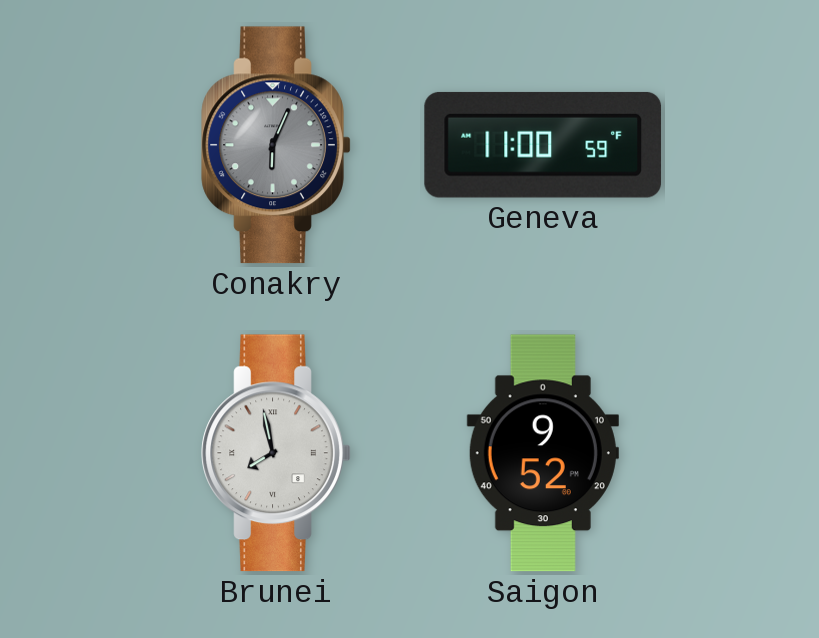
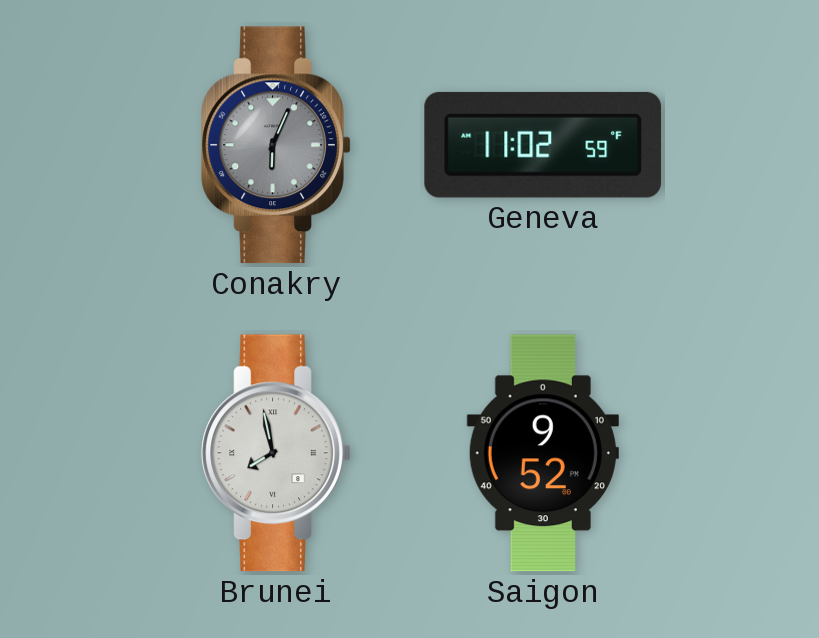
Geneva: 11:00 -> 11:02 (543, 145)
